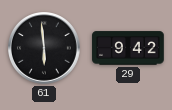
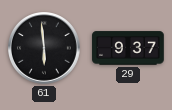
29: 9:42 -> 9:37 (128, 48)
